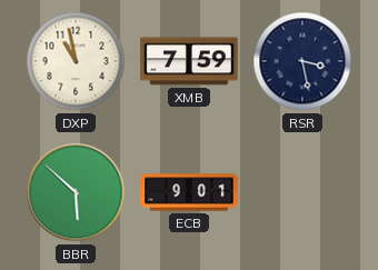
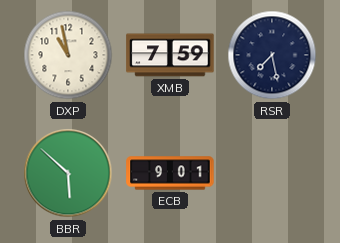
RSR: 3:28 -> 7:28 (272, 55)
